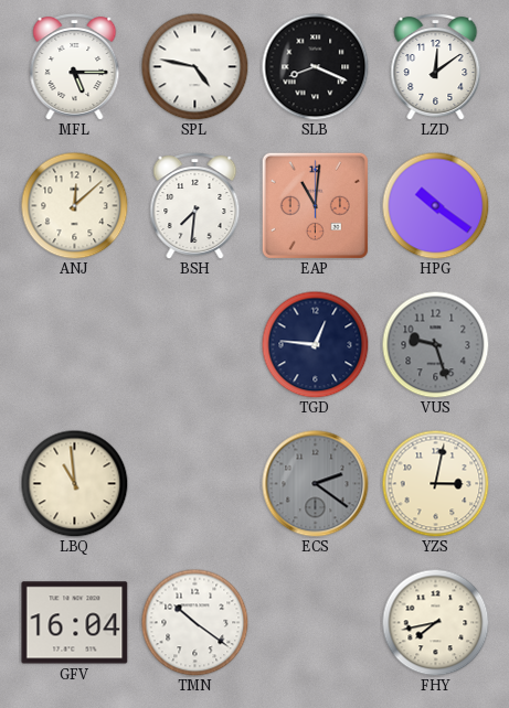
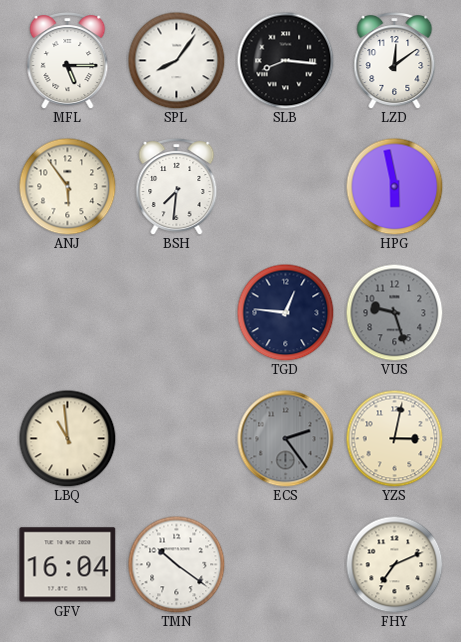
SPL: 4:47 -> 8:06 (176, 60)
SLB: 8:19 -> 8:16 (285, 60)
ANJ: 12:08 -> 5:54 (67, 186)
EAP: 11:01 -> none (315, 205)
HPG: 10:21 -> 5:58 (394, 186)
ECS: 2:21 -> 2:24 (286, 439)
FHY: 7:43 -> 7:11 (394, 564)
